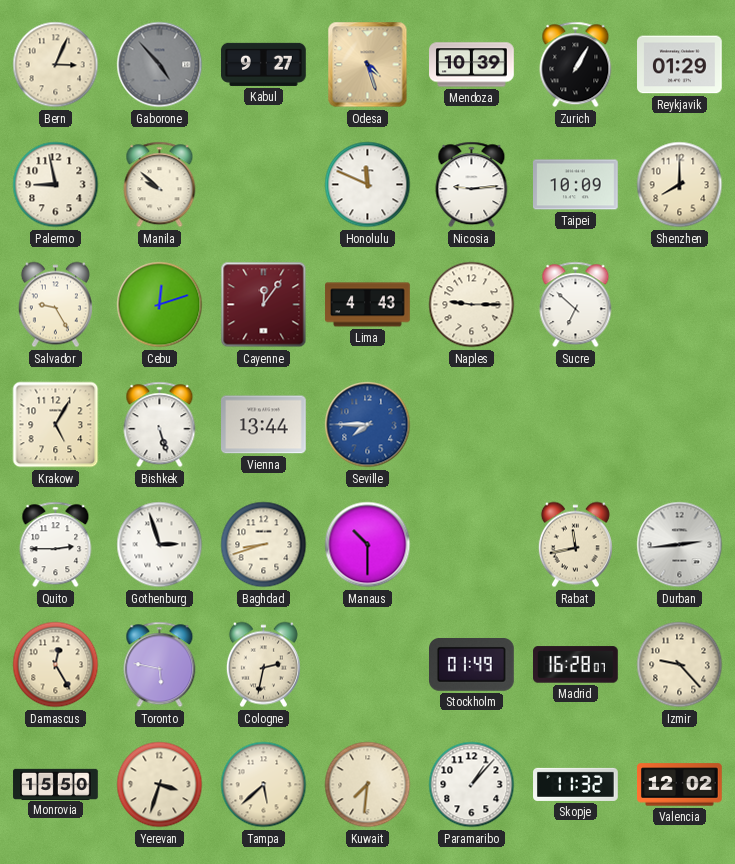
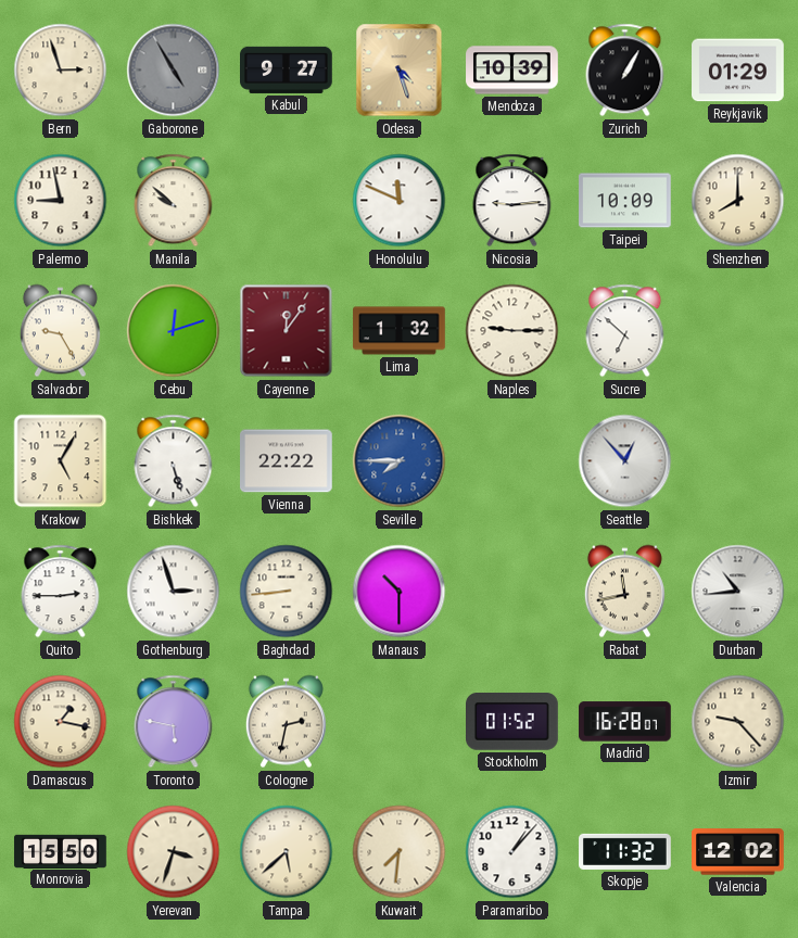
Bern: 3:04 -> 2:57 (61, 71)
Gaborone: 4:53 -> 4:55 (174, 71)
Lima: 4:43 -> 1:32 (400, 331)
Vienna: 13:44 -> 22:22 (287, 461)
Seattle: none -> 12:53 (625, 461)
Baghdad: 8:42 -> 8:44 (287, 592)
Durban: 2:44 -> 10:44 (738, 592)
Damascus: 12:25 -> 1:17 (61, 722)
Stockholm: 01:49 -> 01:52 (512, 722)
